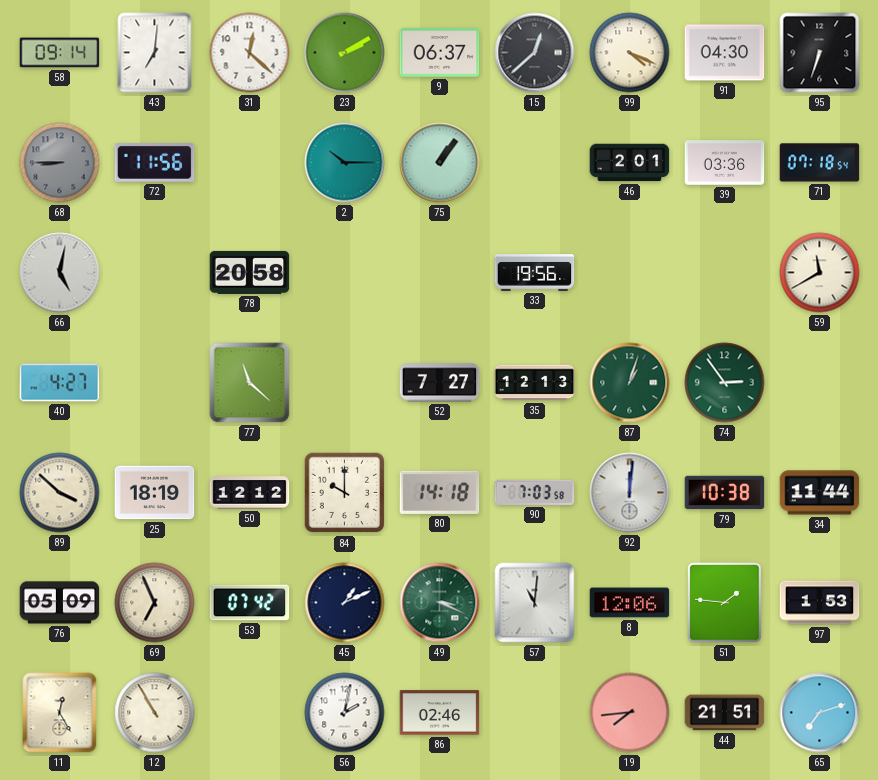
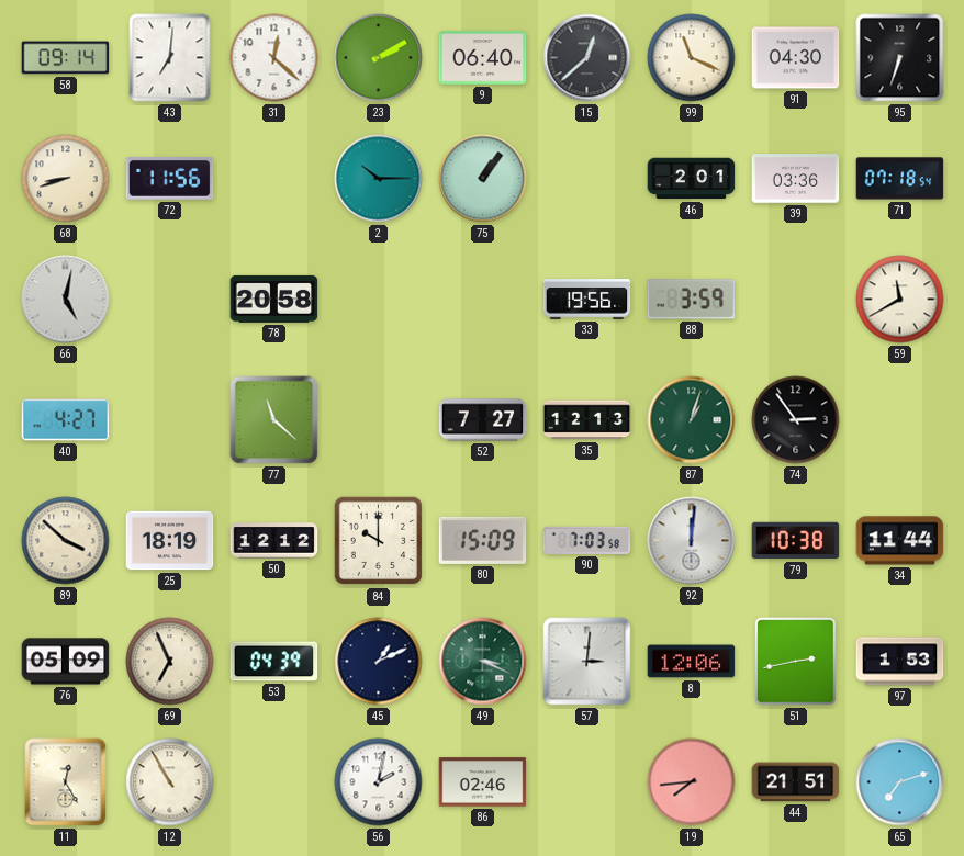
9: 06:37 -> 06:40 (483, 58)
99: 4:19 -> 11:19 (692, 58)
68: 8:45 -> 8:42 (66, 179)
68 dial: grey -> cream (66, 179)
88: none -> 3:59 (692, 300)
74 dial: green -> black (796, 420)
80: 14:18 -> 15:09 (483, 540)
53: 07:42 -> 04:39 (274, 662)
57: 11:01 -> 3:01 (587, 662)
51: 1:46 -> 2:43 (796, 662)
